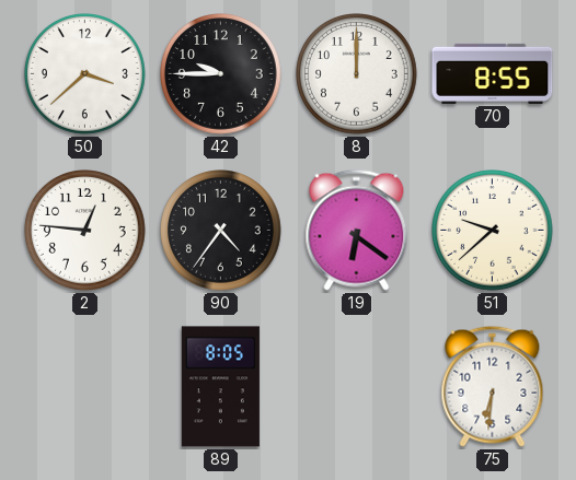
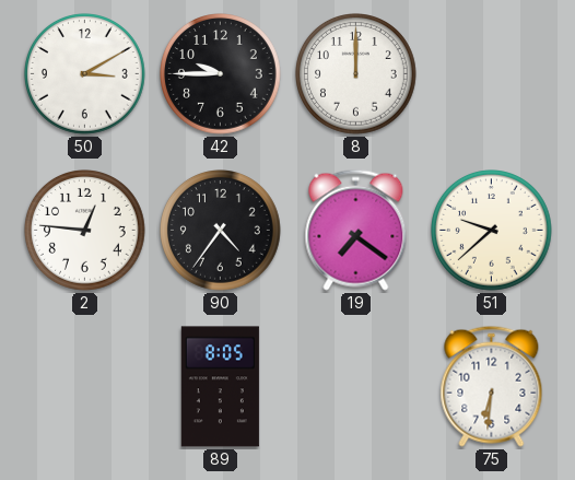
50: 3:38 -> 3:10 (85, 74)
70: 8:55 -> none (493, 73)
19: 6:21 -> 7:21 (356, 230)
